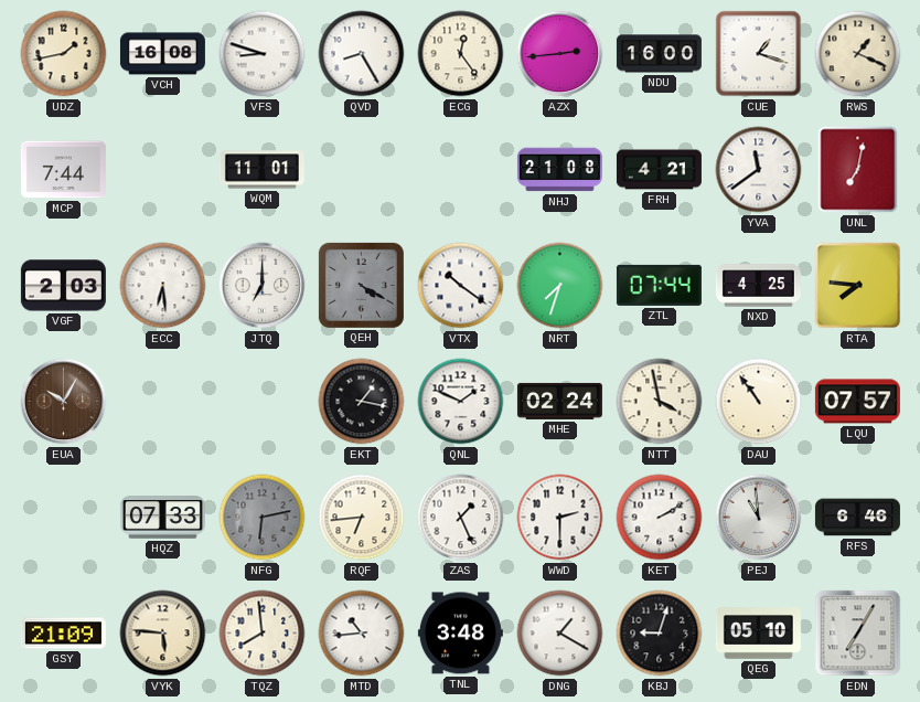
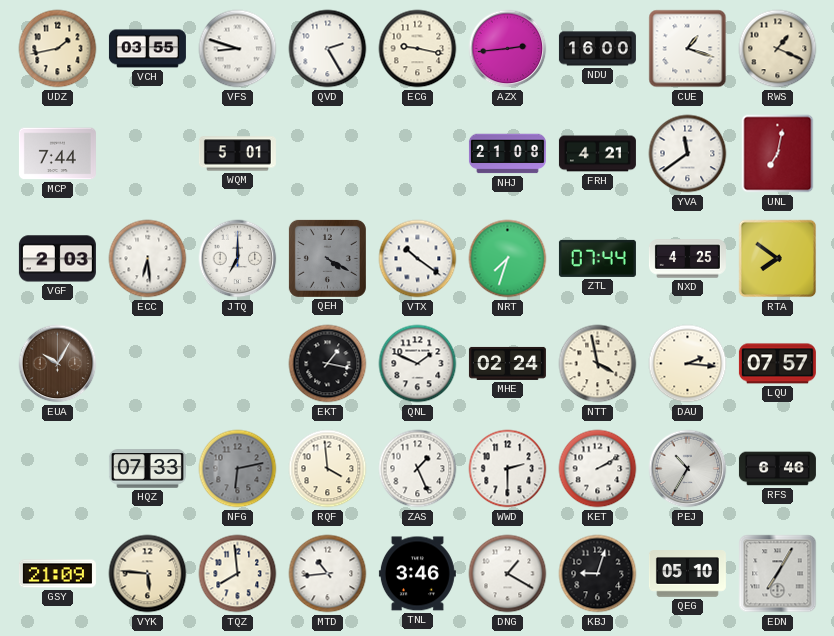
VCH: 16:08 -> 03:55 (147, 49)
QVD: 8:25 -> 2:25 (328, 49)
ECG: 12:24 -> 9:17 (418, 49)
WQM: 11:01 -> 5:01 (237, 154)
RTA: 7:46 -> 7:51 (778, 259)
DAU: 10:54 -> 2:16 (688, 364)
RQF: 6:44 -> 3:59 (328, 469)
PEJ: 10:59 -> 10:35 (688, 469)
TNL: 3:48 -> 3:46 (417, 574)
